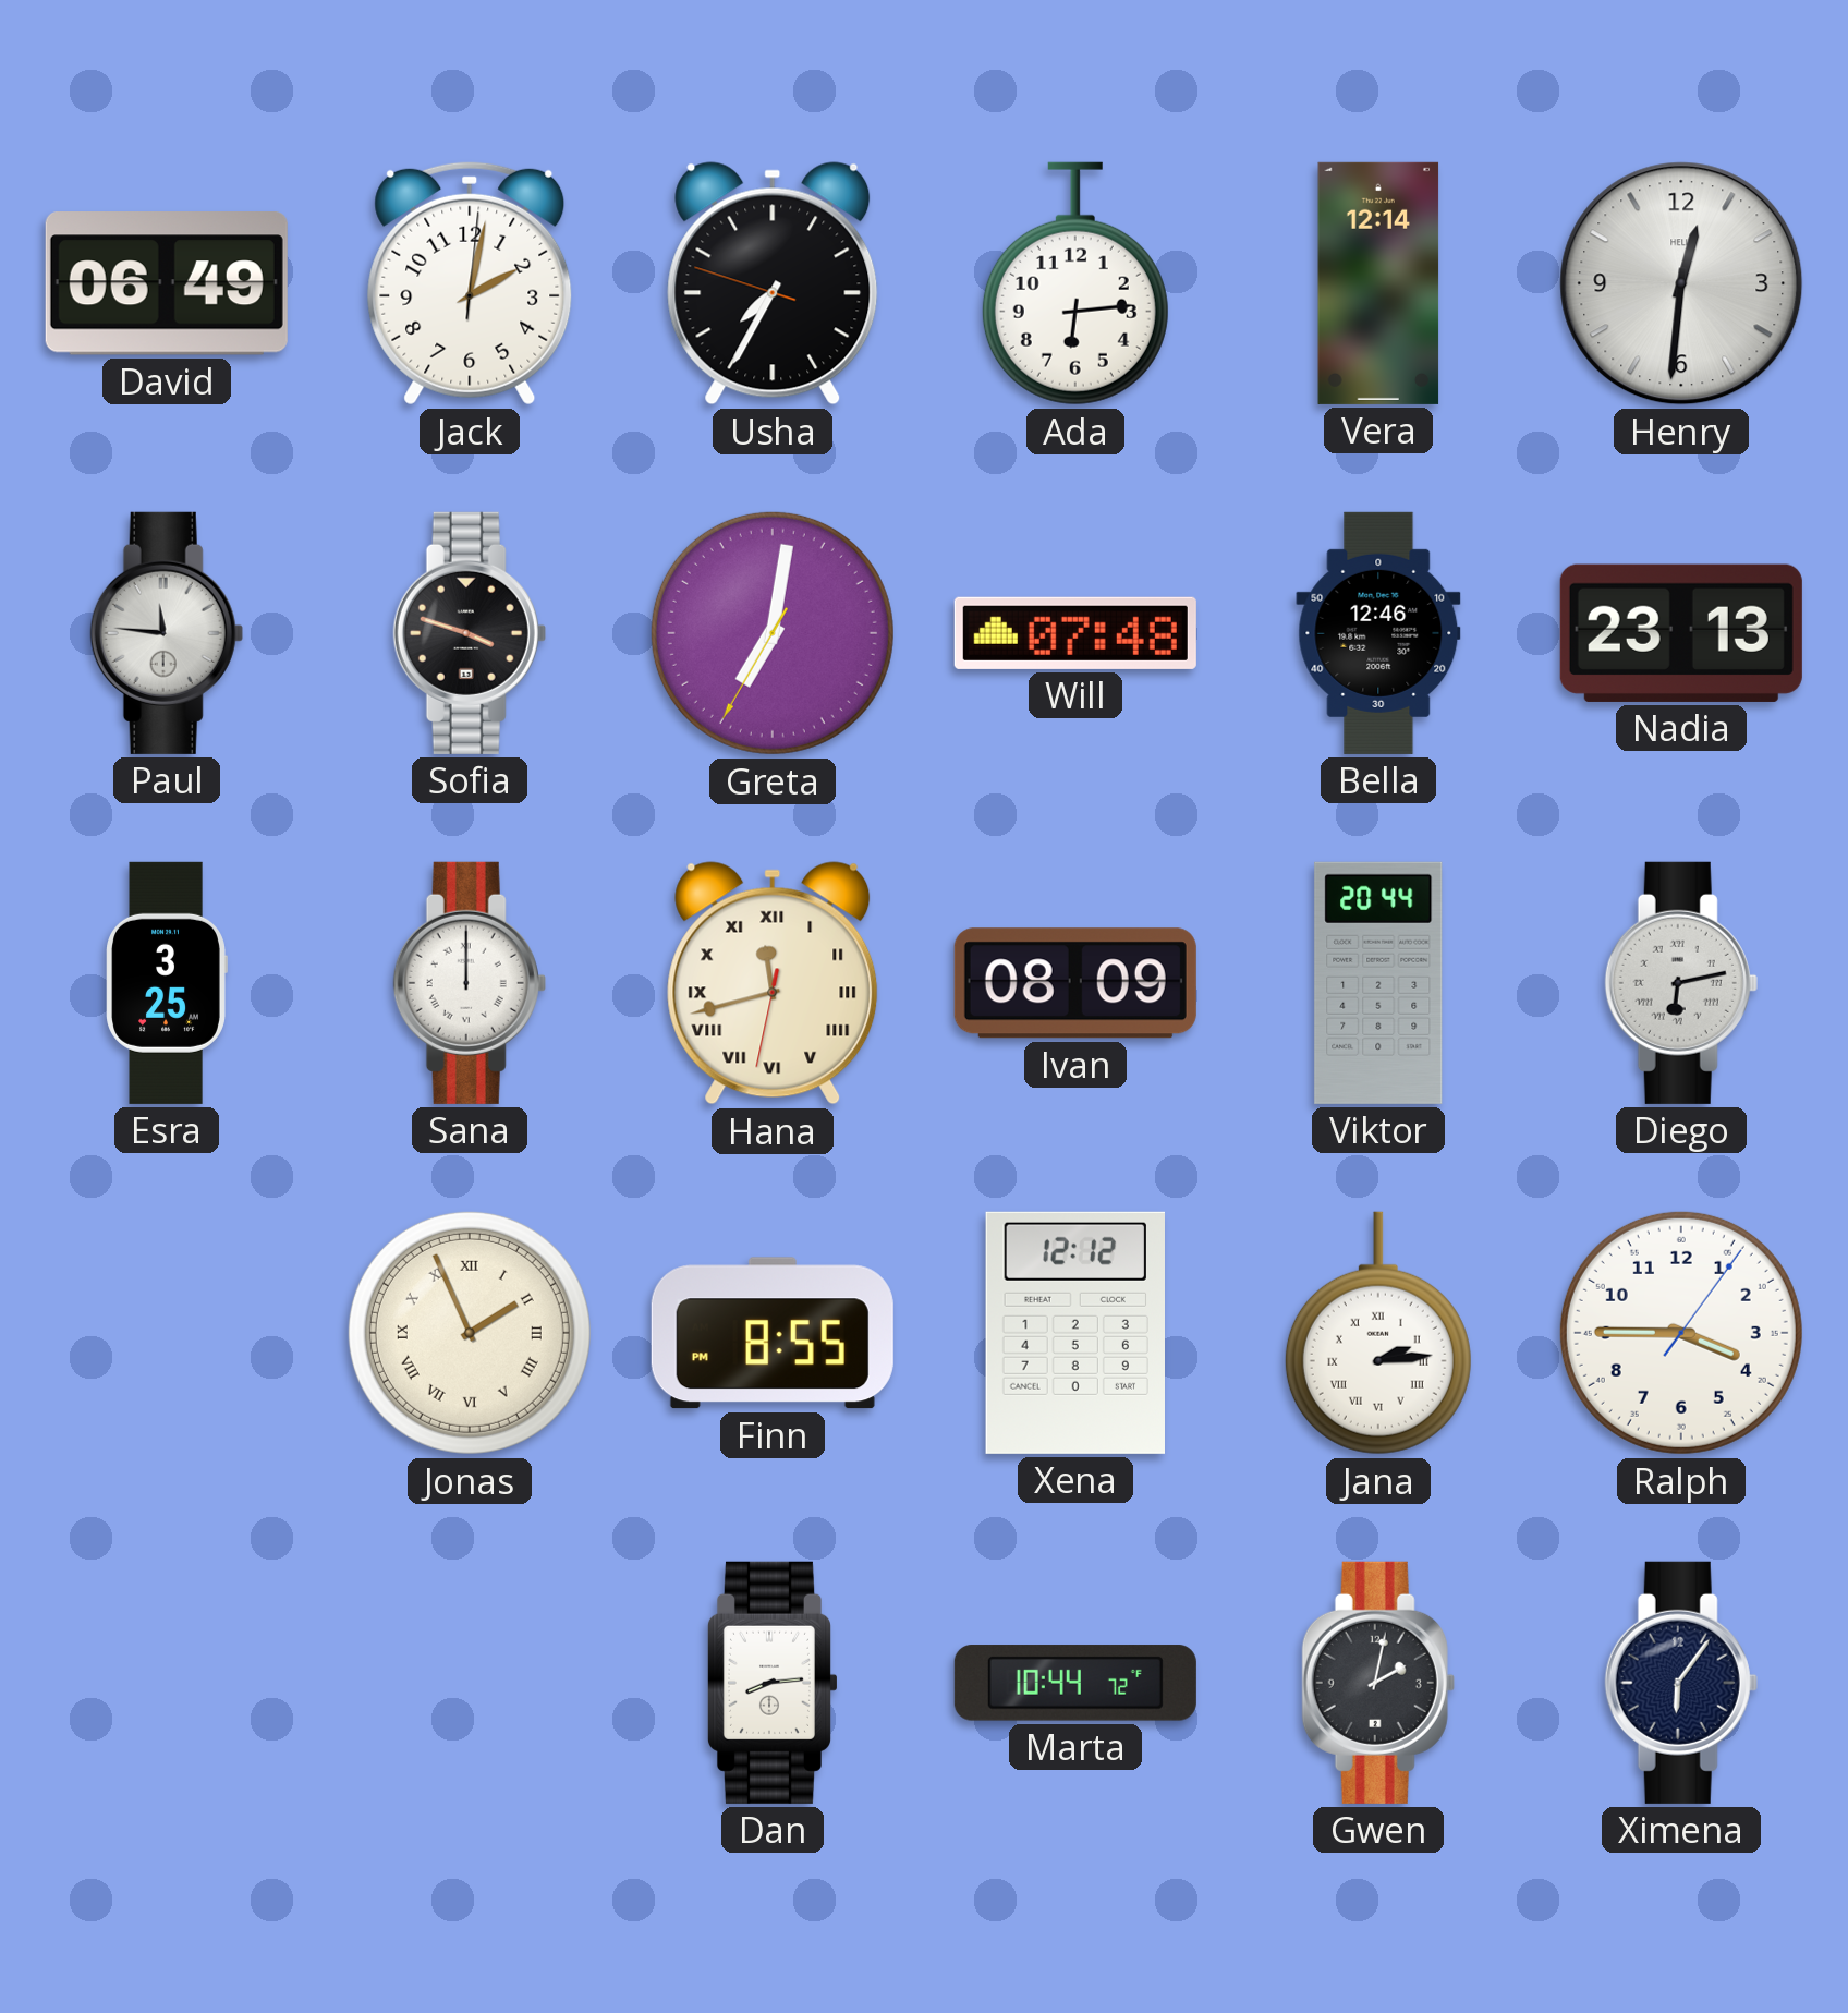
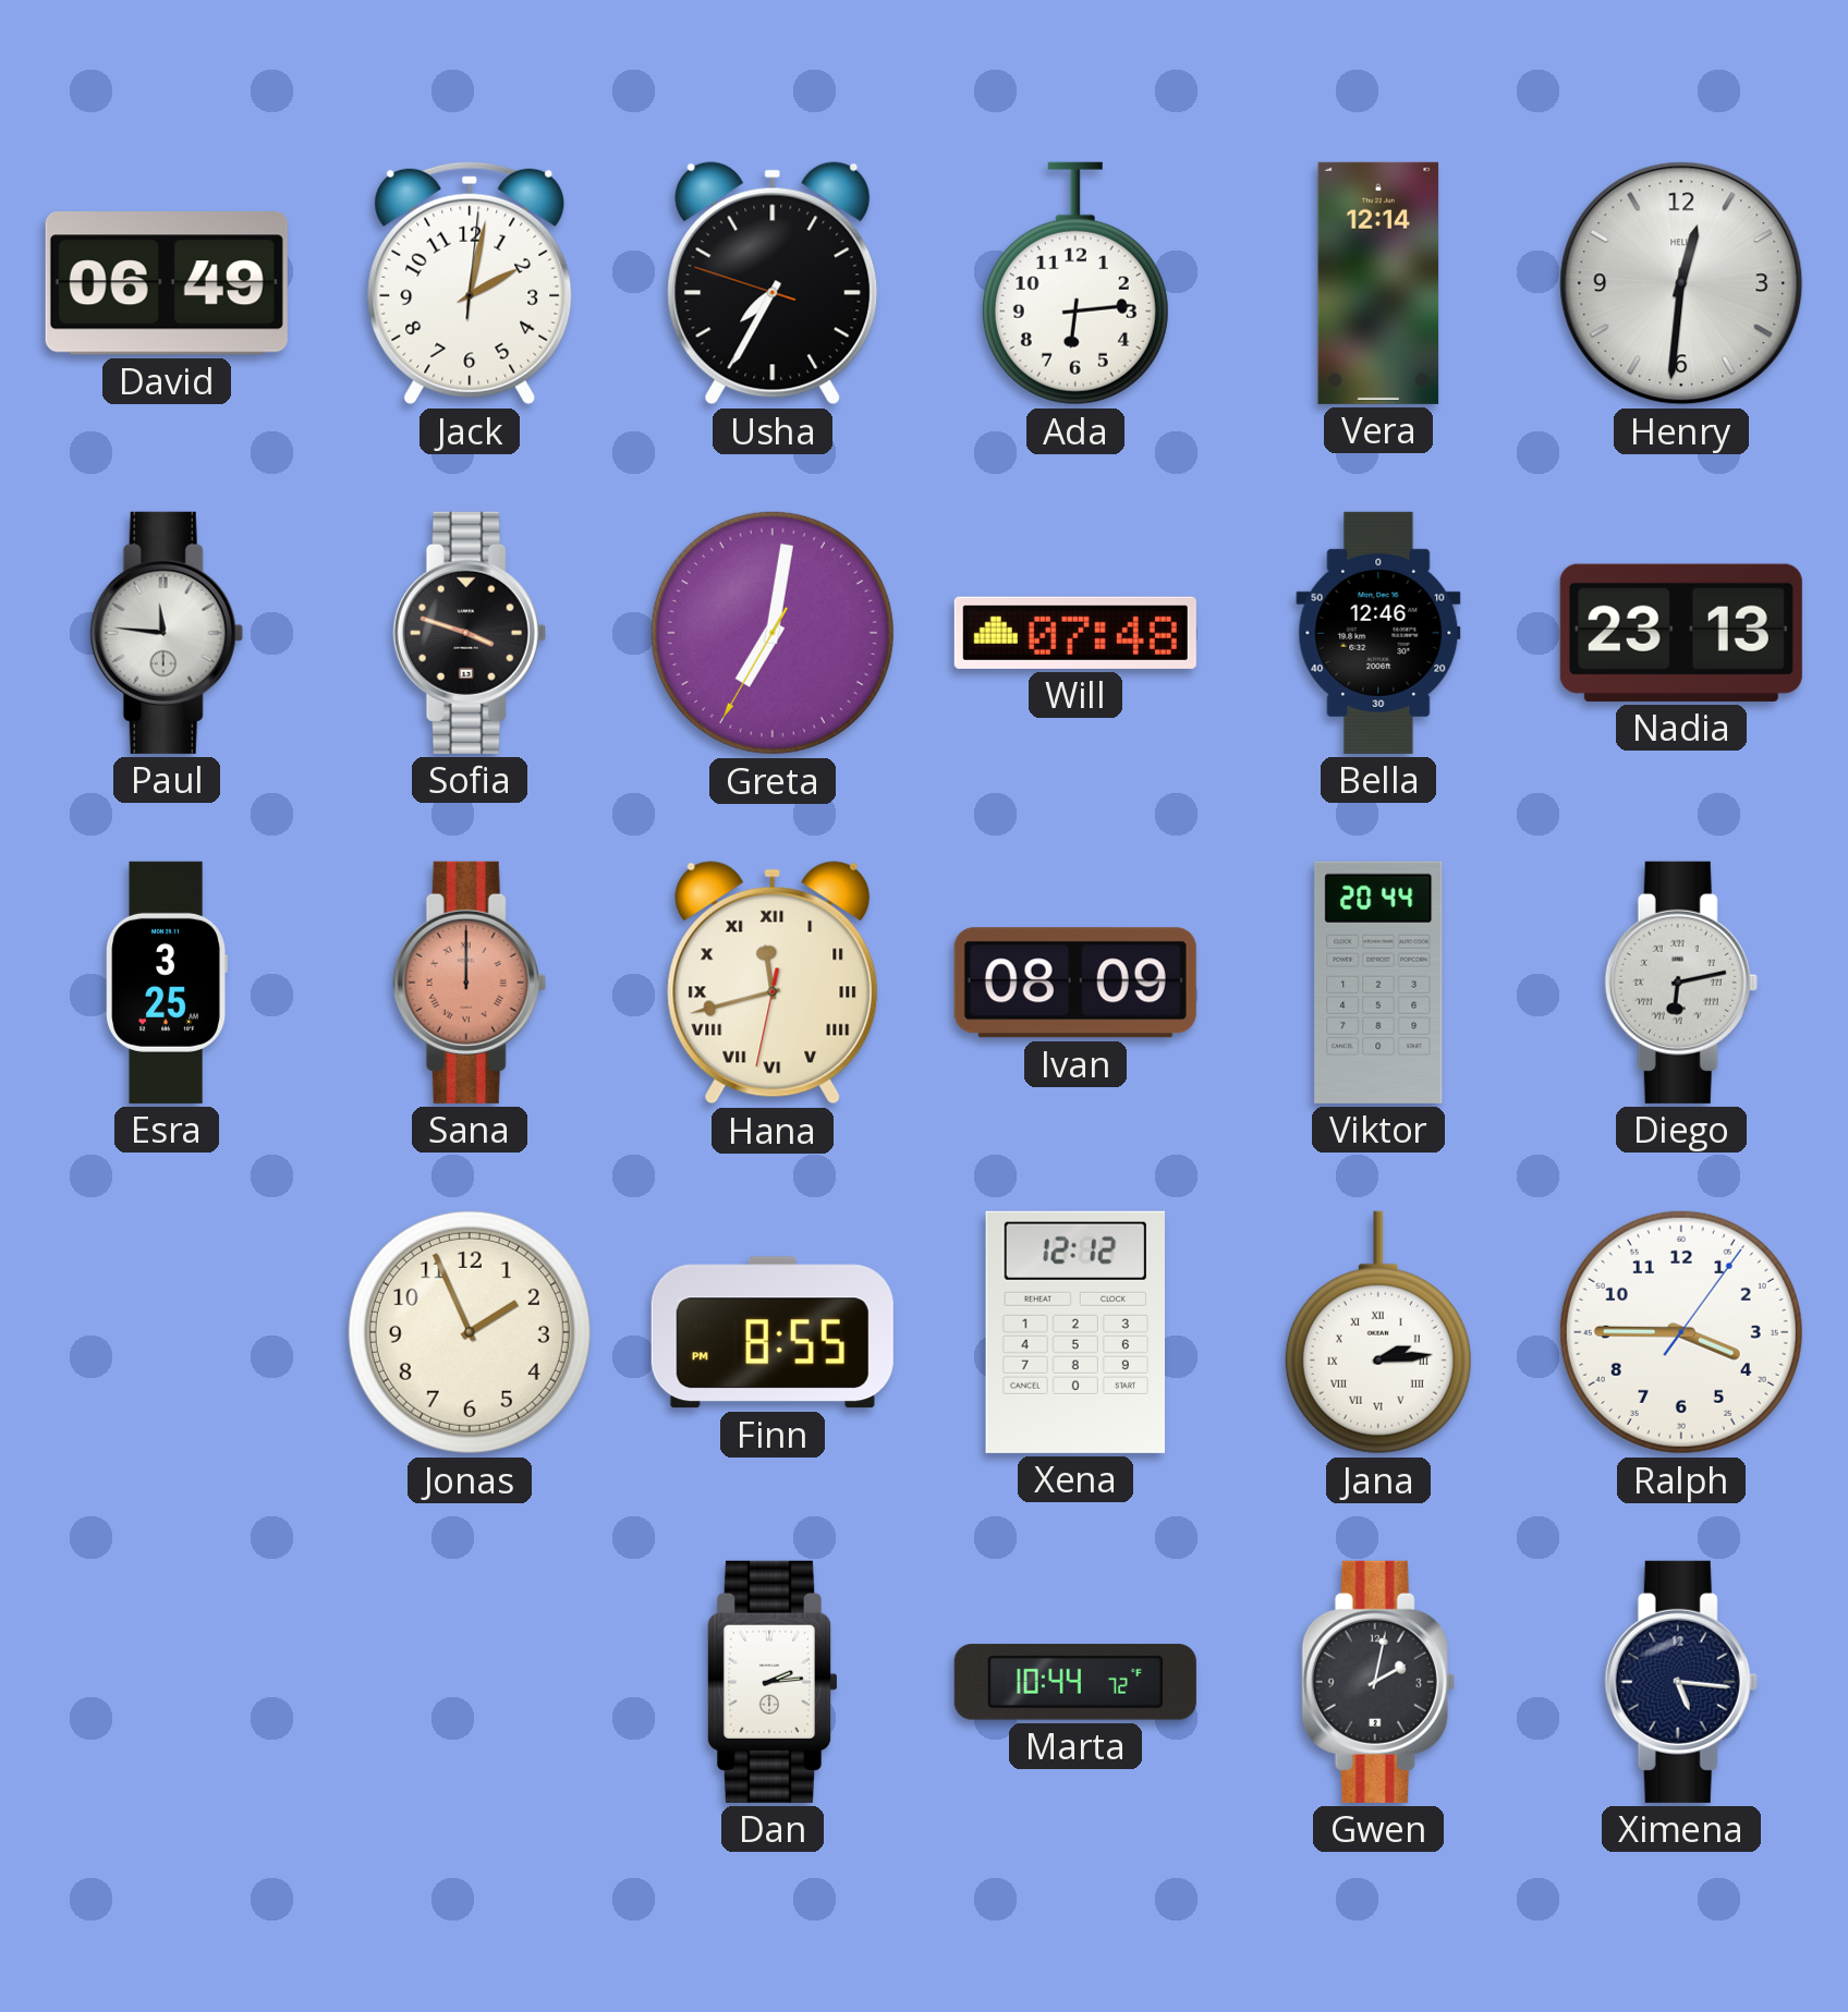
Sana dial: white -> salmon (470, 983)
Jonas numerals: Roman -> Arabic (470, 1332)
Dan: 8:14 -> 2:14 (771, 1682)
Ximena: 6:06 -> 5:16 (1681, 1682)
